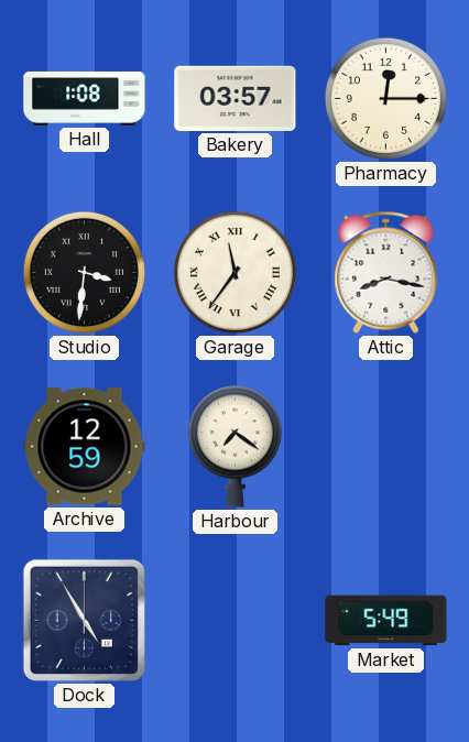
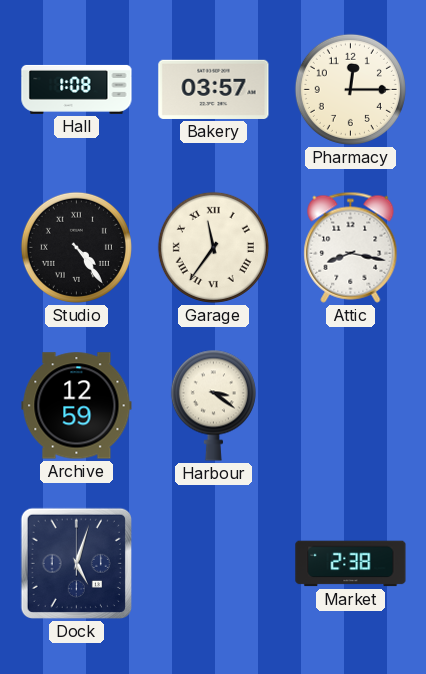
Studio: 3:31 -> 4:24 (76, 247)
Harbour: 7:21 -> 3:21 (213, 405)
Dock: 4:55 -> 5:03 (76, 563)
Market: 5:49 -> 2:38 (351, 564)
